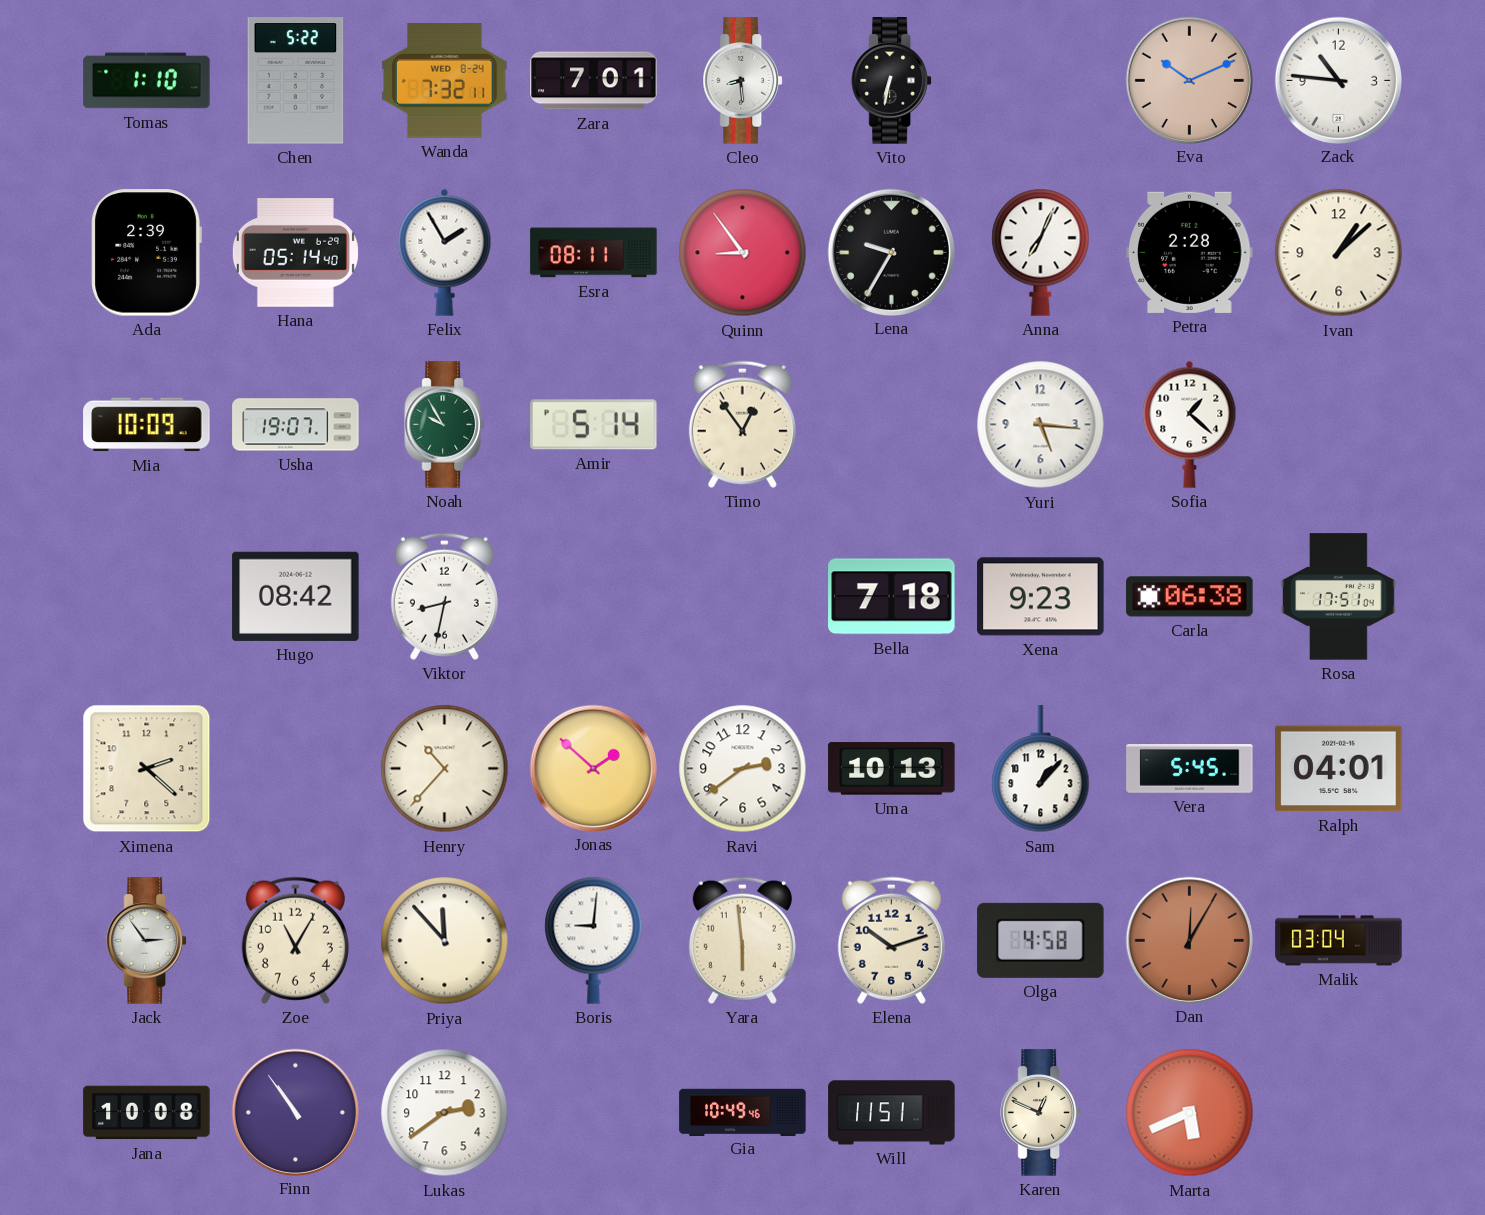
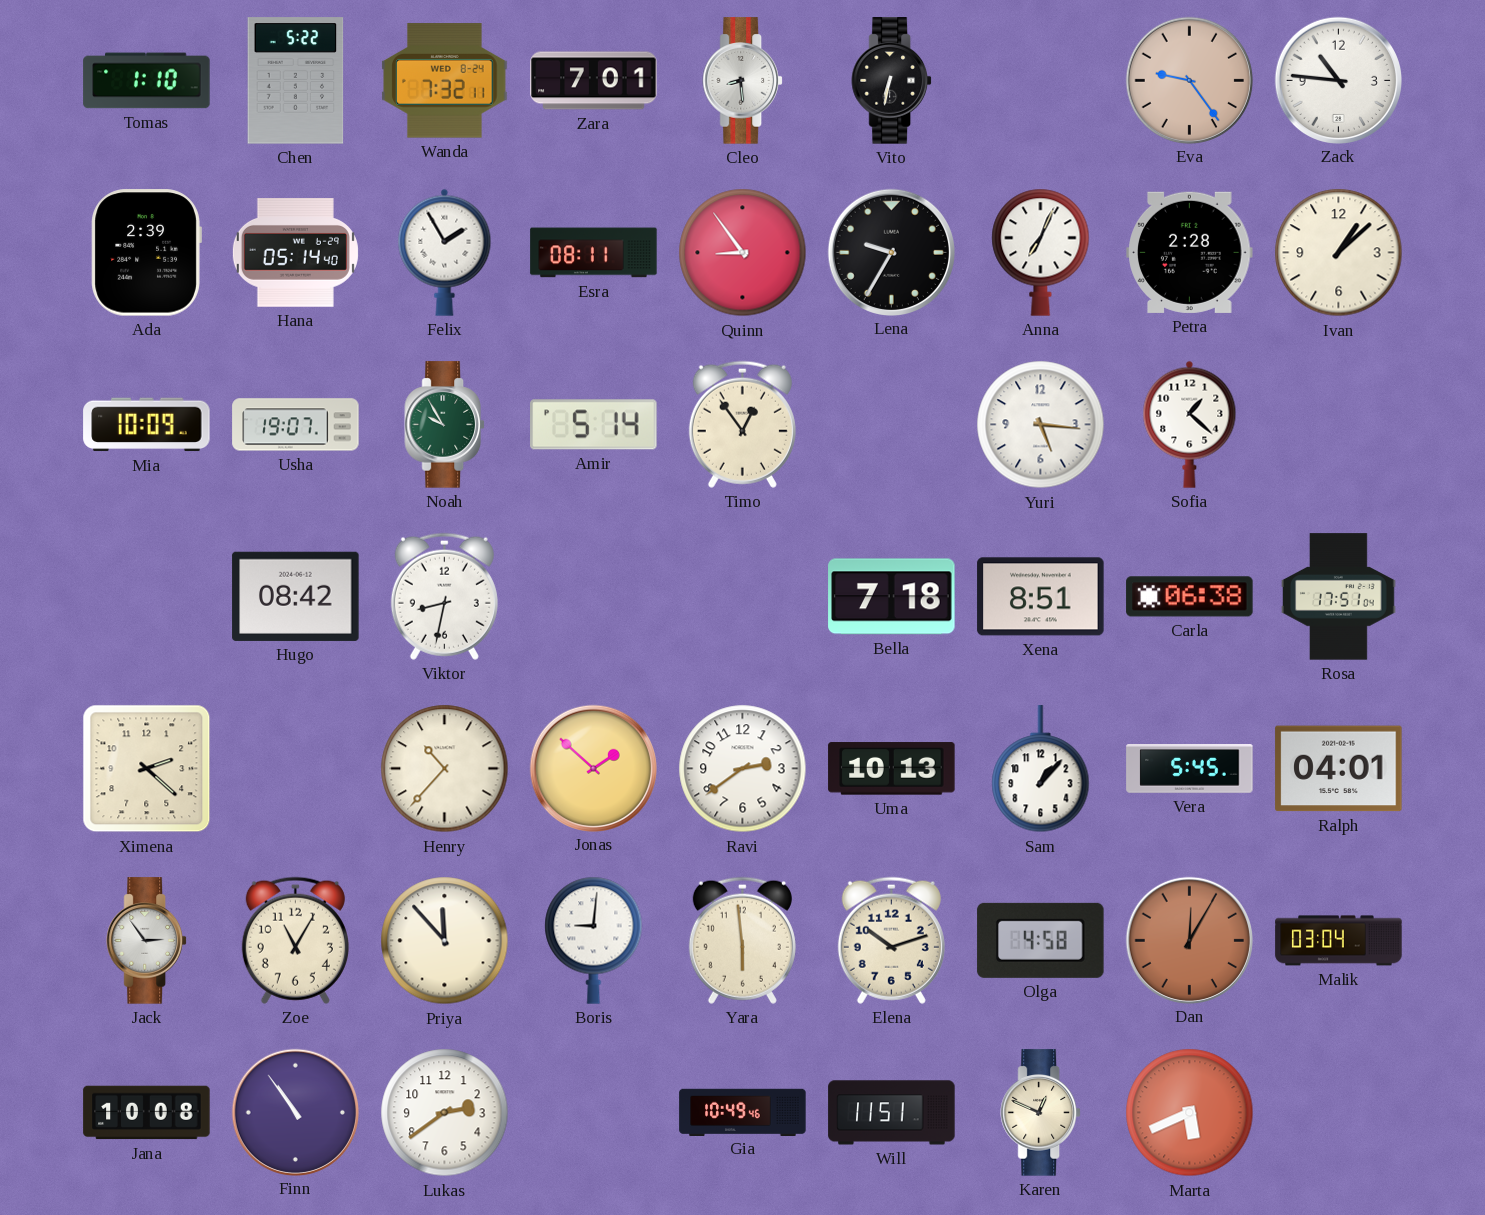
Eva: 10:11 -> 9:24 (1189, 80)
Xena: 9:23 -> 8:51 (1041, 597)
